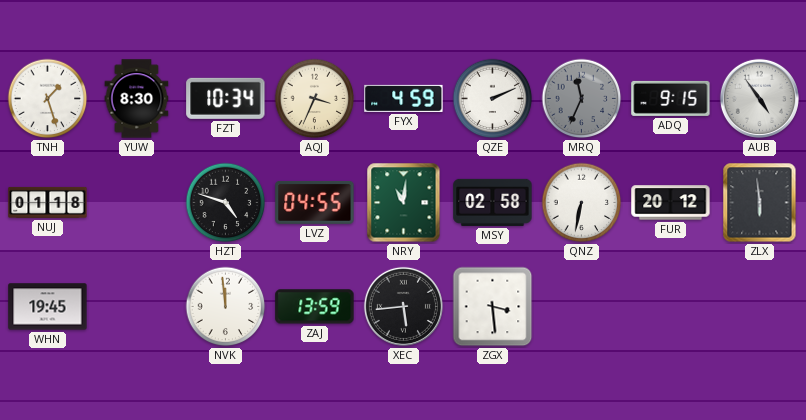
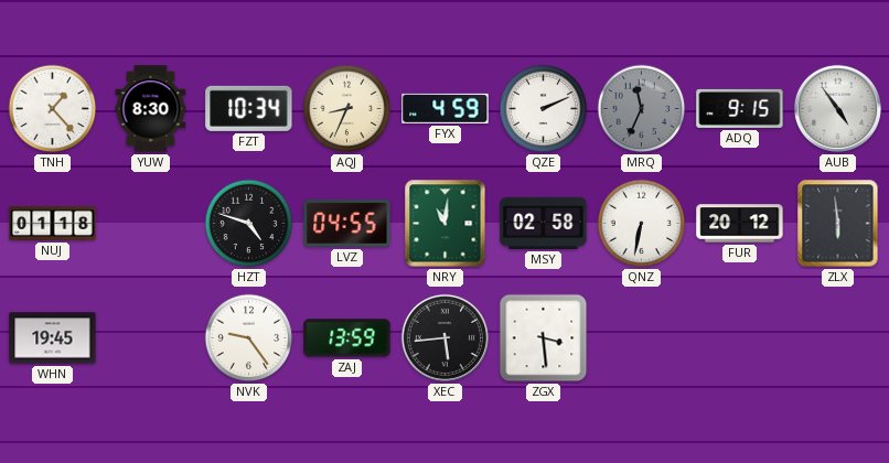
TNH: 1:27 -> 1:23 (53, 109)
AQJ: 3:34 -> 8:34 (347, 109)
NVK: 11:59 -> 9:24 (249, 338)
